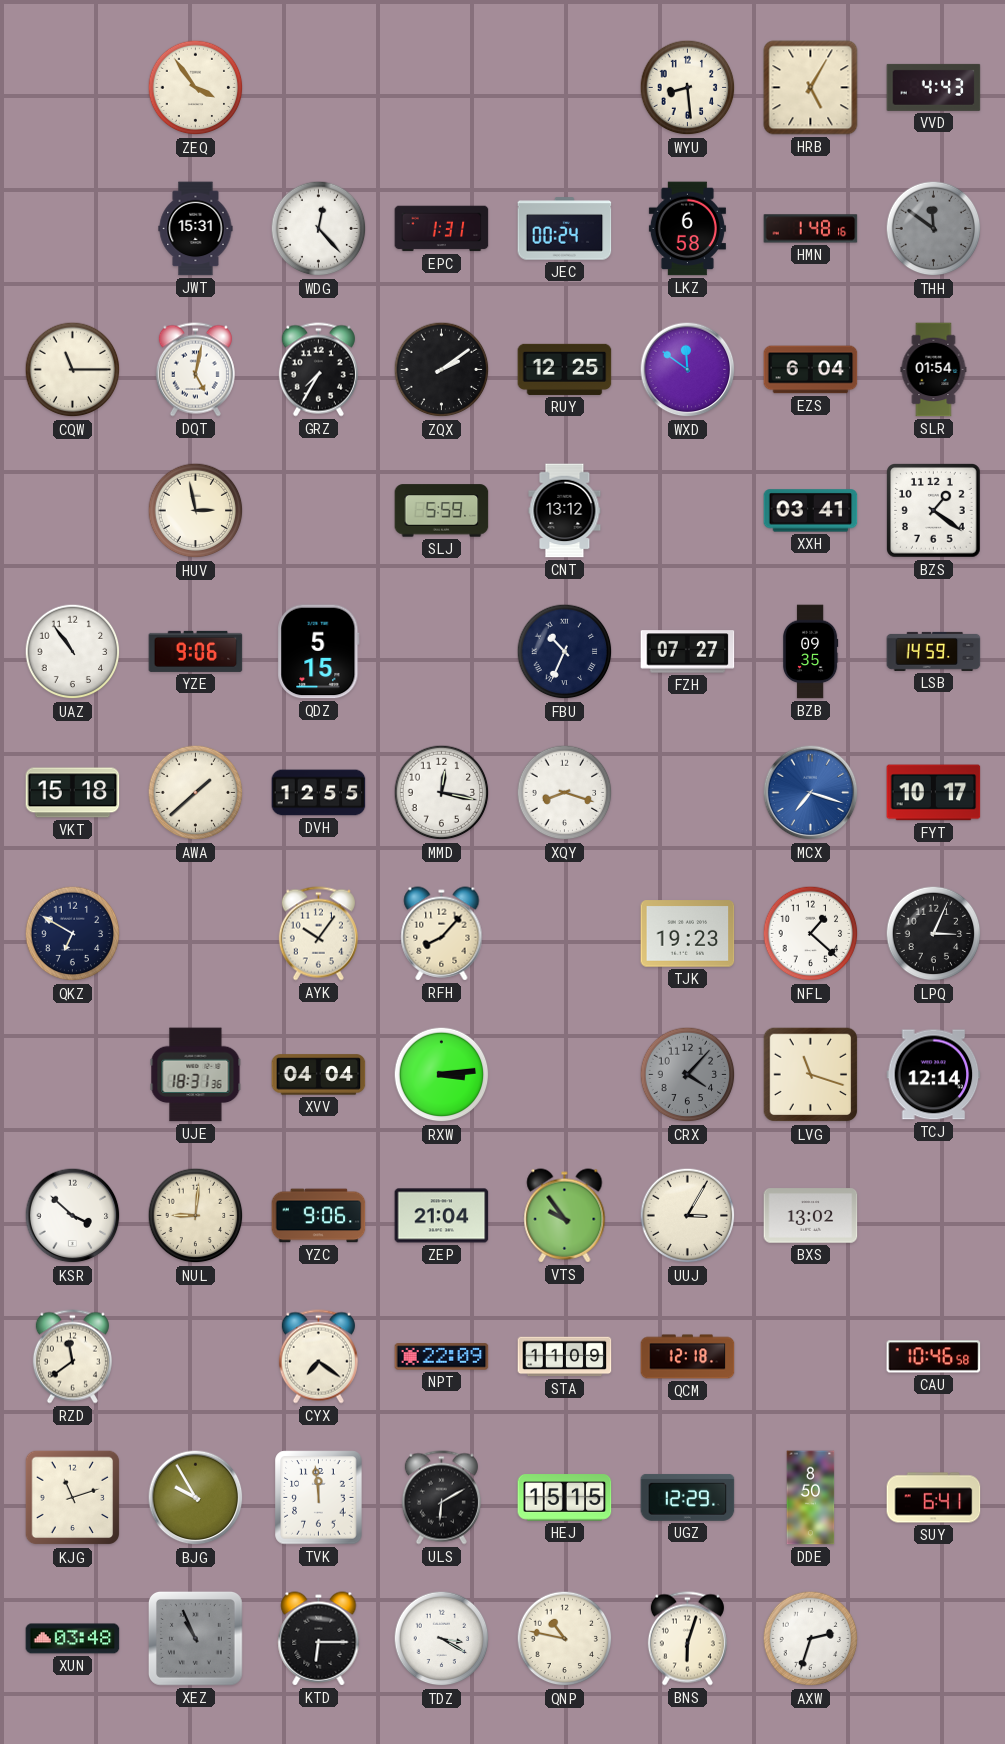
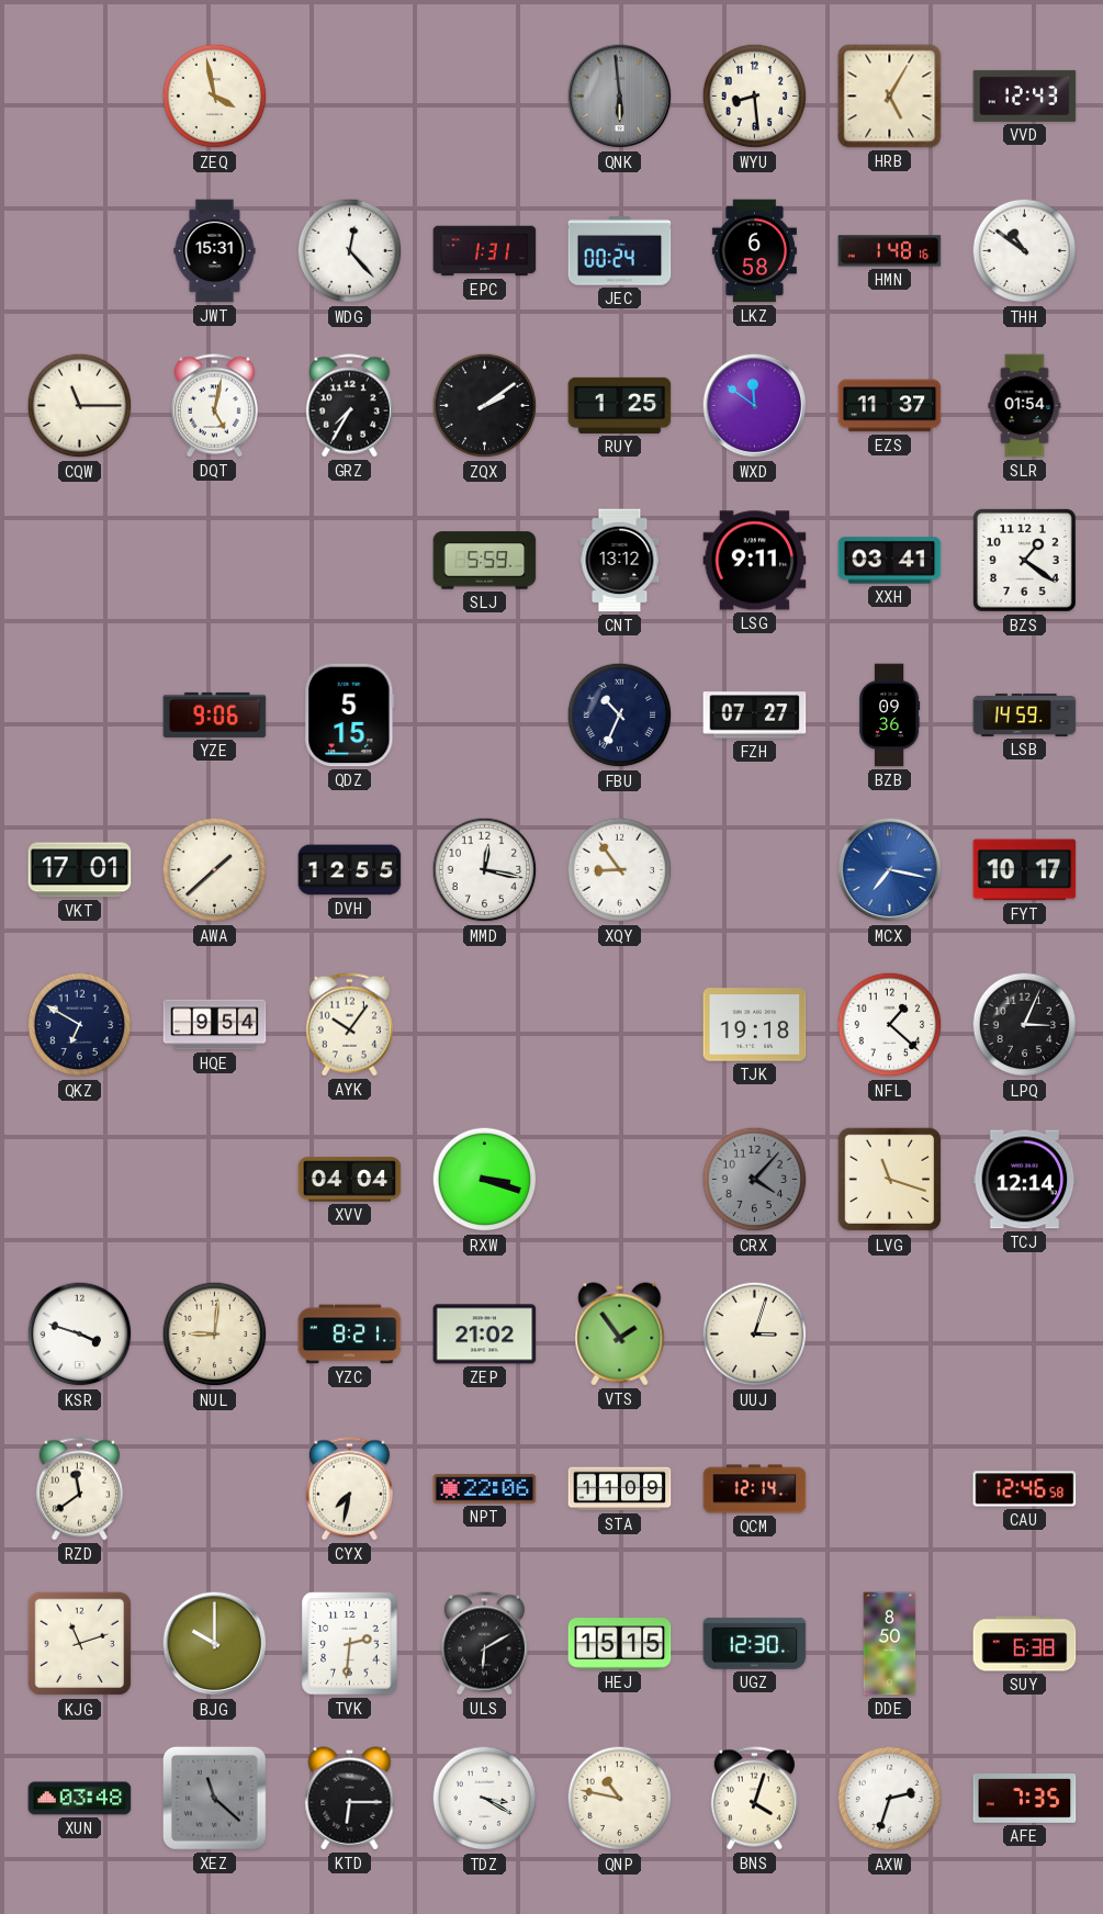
ZEQ: 3:54 -> 3:58 (215, 97)
QNK: none -> 5:59 (620, 97)
VVD: 4:43 -> 12:43 (1025, 95)
THH: 11:51 -> 10:51 (1025, 251)
THH dial: grey -> white (1025, 251)
RUY: 12:25 -> 1:25 (620, 405)
EZS: 6:04 -> 11:37 (890, 406)
HUV: 2:58 -> none (196, 511)
LSG: none -> 9:11 (755, 561)
UAZ: 10:54 -> none (73, 652)
BZB: 09:35 -> 09:36 (889, 716)
VKT: 15:18 -> 17:01 (80, 870)
XQY: 8:18 -> 8:54 (620, 870)
MCX: 7:18 -> 7:17 (890, 870)
HQE: none -> 9:54 (215, 1025)
RFH: 8:07 -> none (442, 934)
TJK: 19:23 -> 19:18 (755, 1025)
UJE: 18:31 -> none (196, 1075)
RXW: 3:14 -> 3:18 (485, 1180)
KSR: 3:52 -> 3:48 (80, 1335)
YZC: 9:06 -> 8:21 (350, 1335)
ZEP: 21:04 -> 21:02 (485, 1335)
VTS: 9:54 -> 1:54 (620, 1335)
UUJ: 3:05 -> 3:03 (755, 1335)
BXS: 13:02 -> none (811, 1216)
CYX: 7:21 -> 7:32 (349, 1489)
NPT: 22:09 -> 22:06 (485, 1489)
QCM: 12:18 -> 12:14 (755, 1489)
CAU: 10:46 -> 12:46 (1025, 1489)
BJG: 9:55 -> 10:00 (215, 1644)
TVK: 11:59 -> 2:31 (350, 1644)
UGZ: 12:29 -> 12:30 (755, 1643)
SUY: 6:41 -> 6:38 (1025, 1644)
XEZ: 10:56 -> 11:22 (214, 1798)
BNS: 6:03 -> 4:03 (754, 1799)
AFE: none -> 7:35 (1025, 1799)
